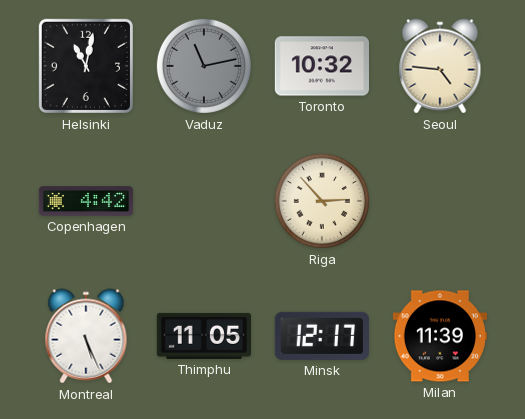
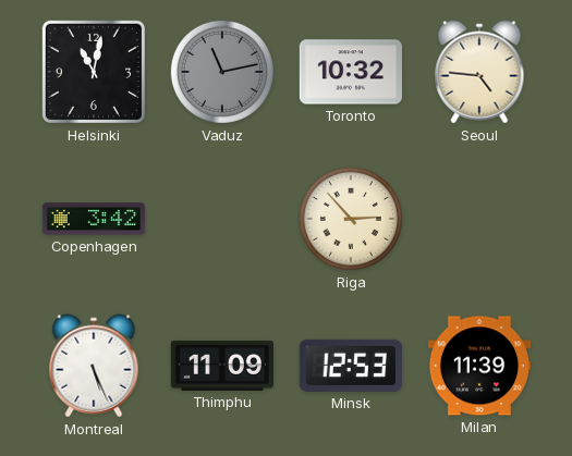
Copenhagen: 4:42 -> 3:42 (93, 219)
Thimphu: 11:05 -> 11:09 (221, 366)
Minsk: 12:17 -> 12:53 (351, 366)
